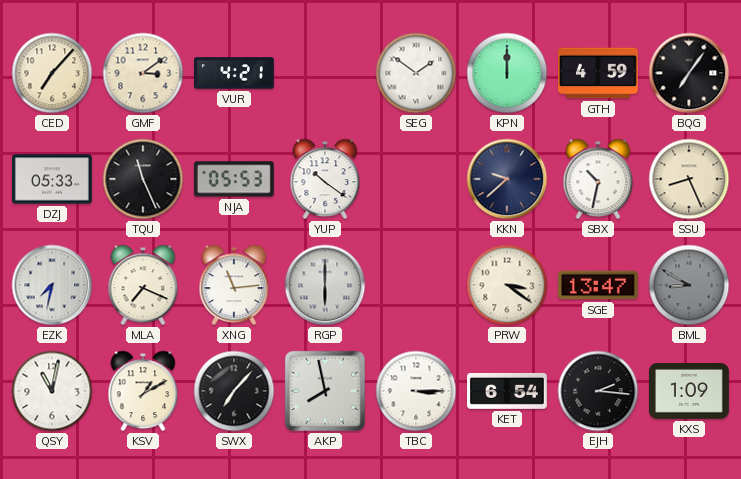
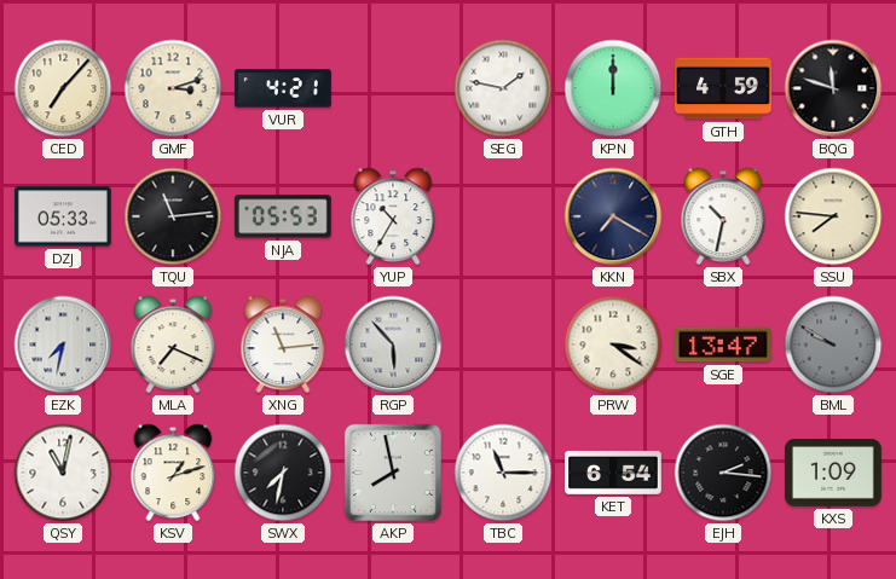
GMF: 3:09 -> 3:12 (173, 88)
SEG: 1:51 -> 1:47 (503, 88)
BQG: 7:06 -> 11:48 (833, 88)
TQU: 11:26 -> 11:14 (173, 216)
YUP: 10:21 -> 10:35 (393, 216)
KKN: 9:38 -> 7:20 (613, 216)
SSU: 8:26 -> 7:46 (833, 216)
RGP: 6:00 -> 5:53 (393, 344)
BML: 8:50 -> 9:50 (833, 344)
KSV: 1:10 -> 1:12 (173, 473)
SWX: 7:07 -> 7:32 (283, 473)
TBC: 3:15 -> 11:15 (503, 473)
